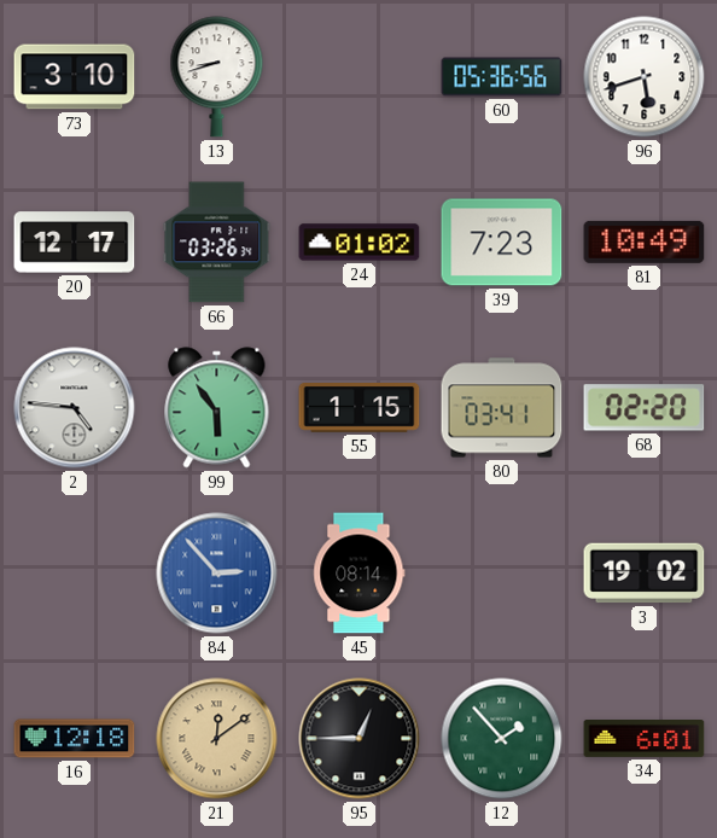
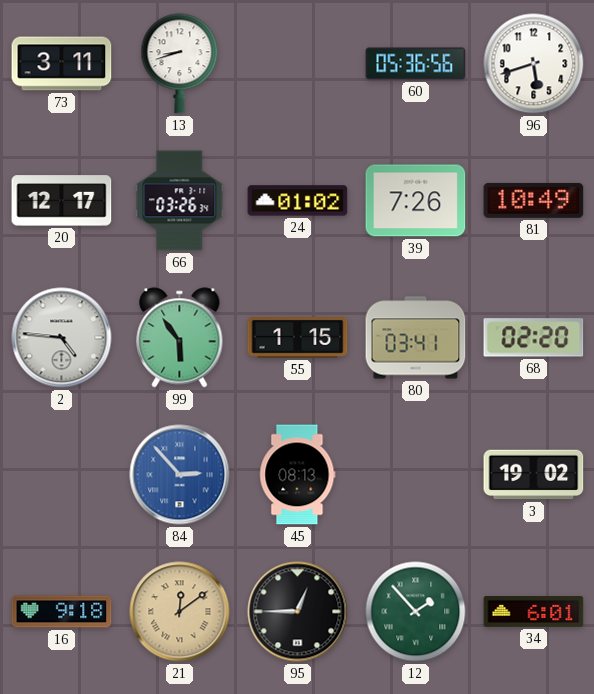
73: 3:10 -> 3:11 (62, 64)
39: 7:23 -> 7:26 (416, 201)
45: 08:14 -> 08:13 (298, 475)
16: 12:18 -> 9:18 (62, 612)
